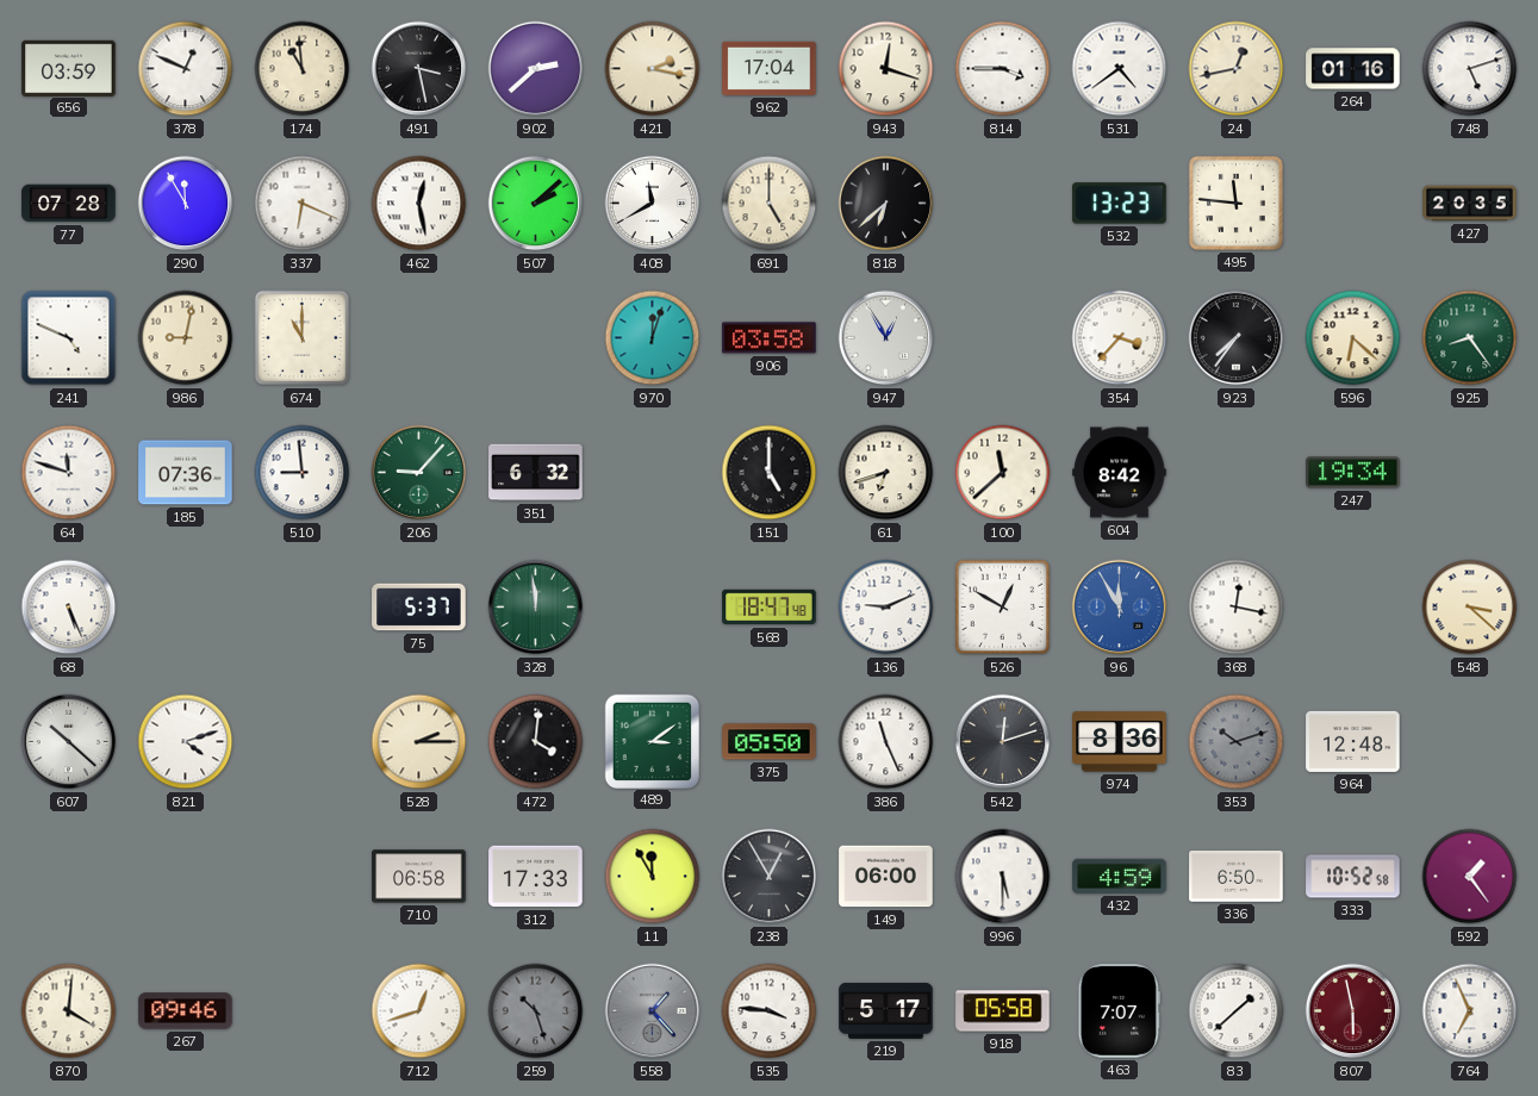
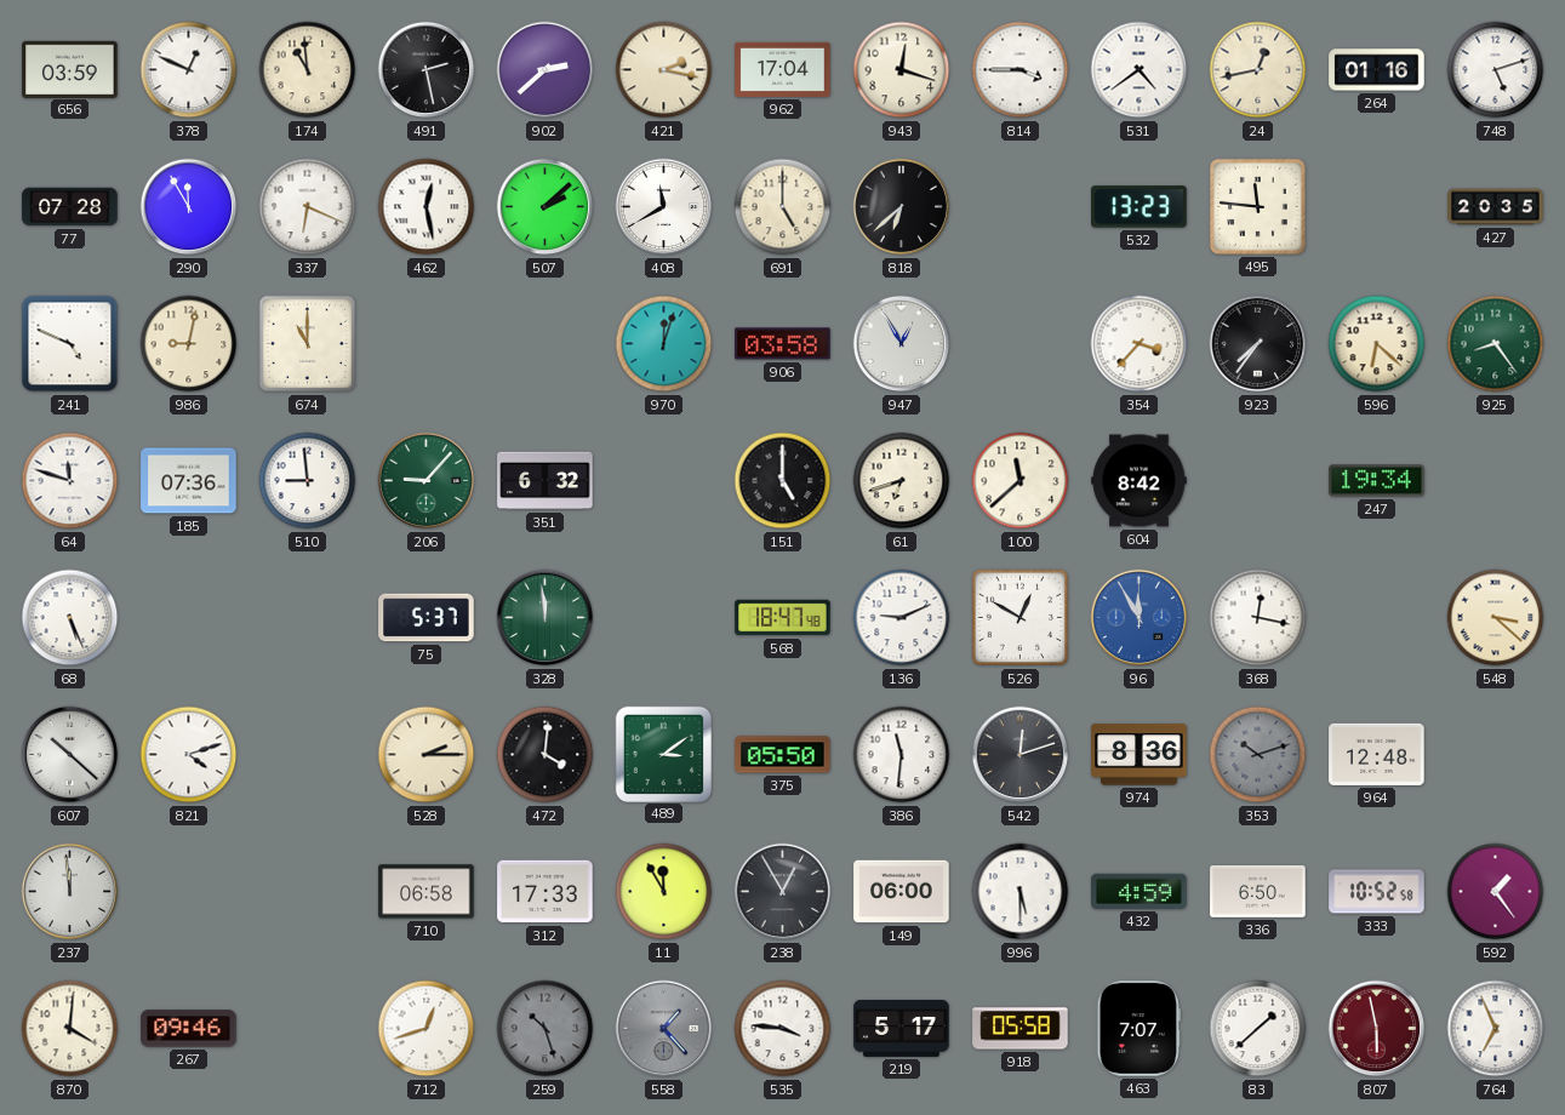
491: 3:28 -> 2:28 (427, 70)
386: 11:26 -> 11:31 (902, 755)
237: none -> 11:59 (70, 892)
